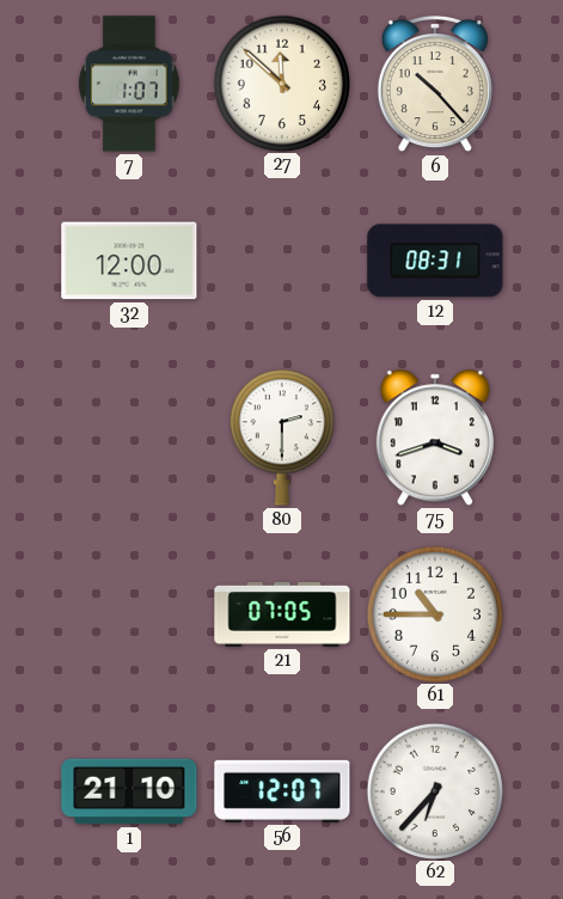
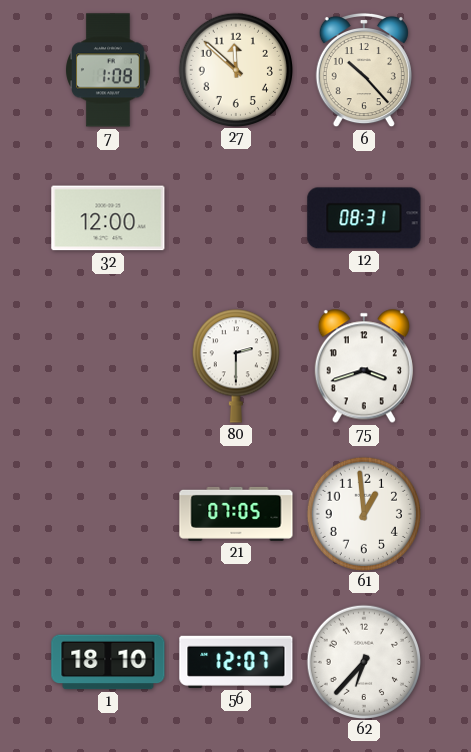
7: 1:07 -> 1:08 (108, 70)
61: 10:45 -> 12:59 (363, 513)
1: 21:10 -> 18:10 (108, 662)
